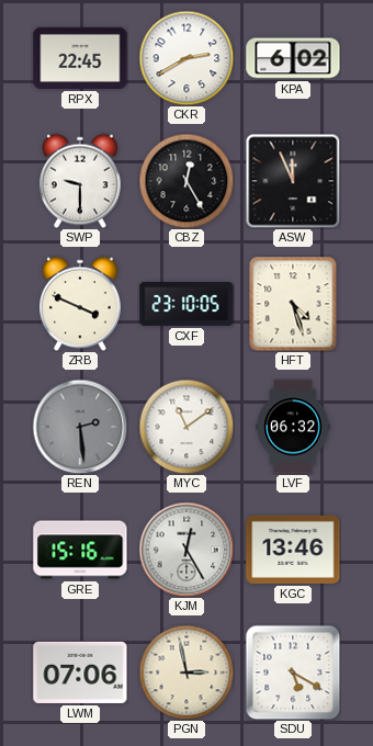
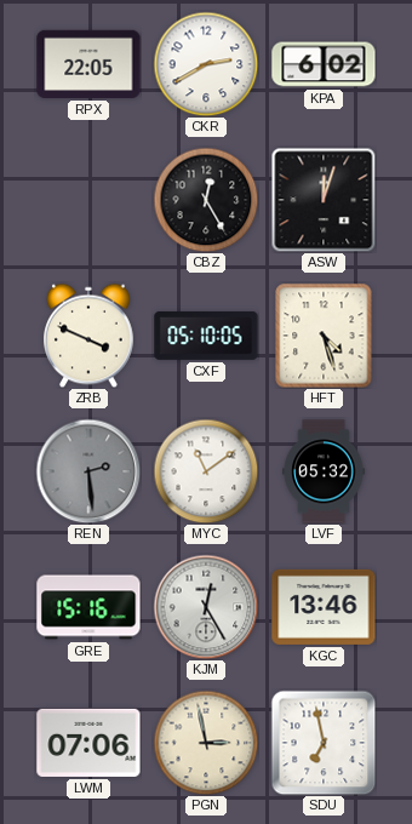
RPX: 22:45 -> 22:05 (88, 64)
SWP: 9:30 -> none (81, 181)
ASW: 11:56 -> 12:03 (324, 200)
CXF: 23:10 -> 05:10 (206, 336)
LVF: 06:32 -> 05:32 (324, 471)
SDU: 5:20 -> 6:58 (324, 743)
